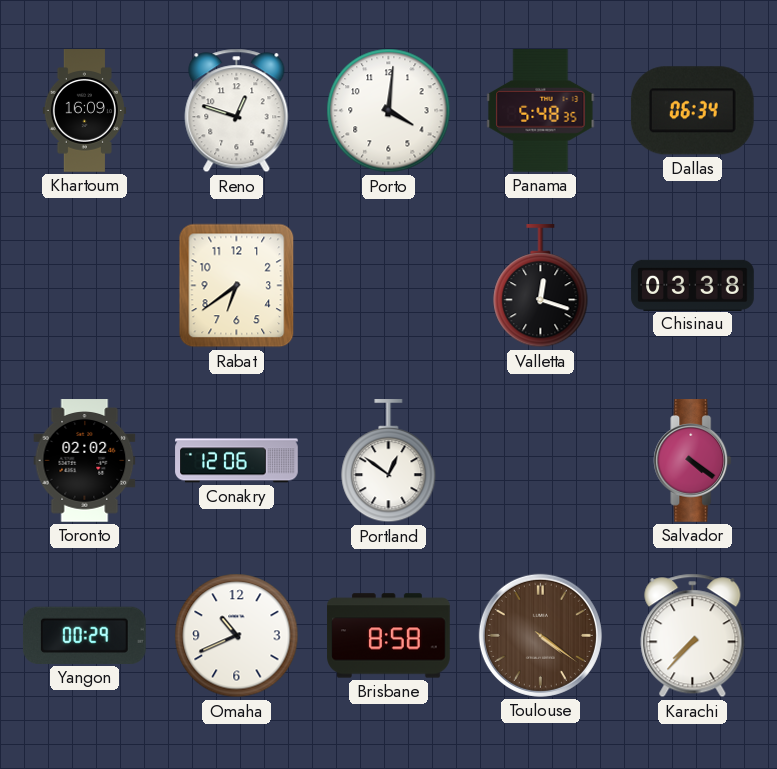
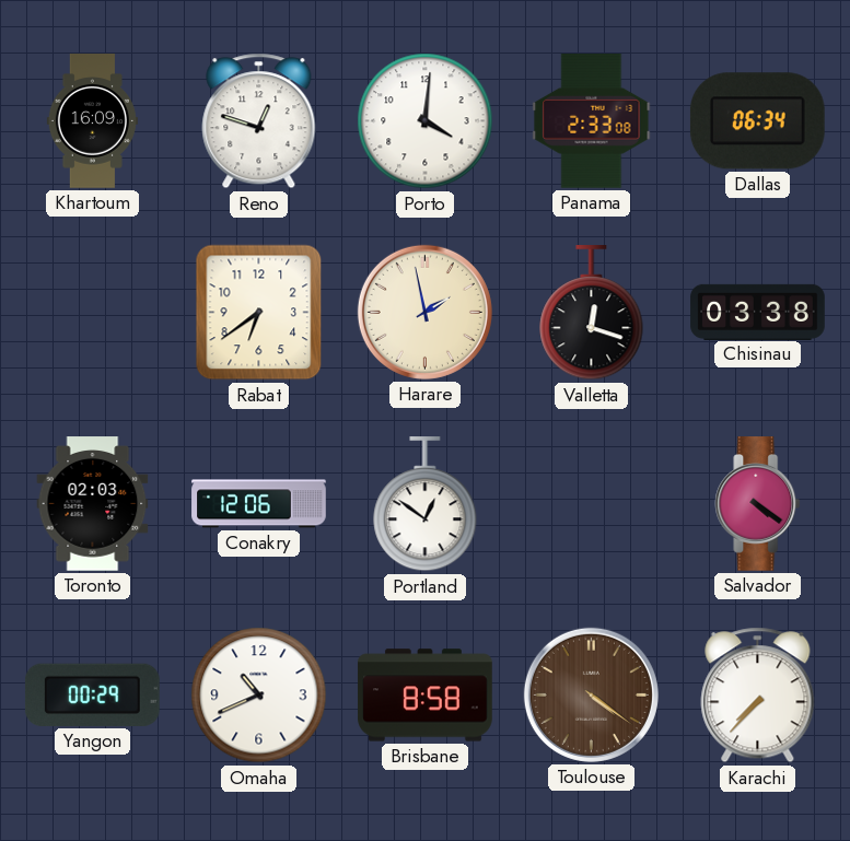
Panama: 5:48 -> 2:33 (592, 121)
Harare: none -> 1:58 (424, 312)
Toronto: 02:02 -> 02:03 (93, 504)
